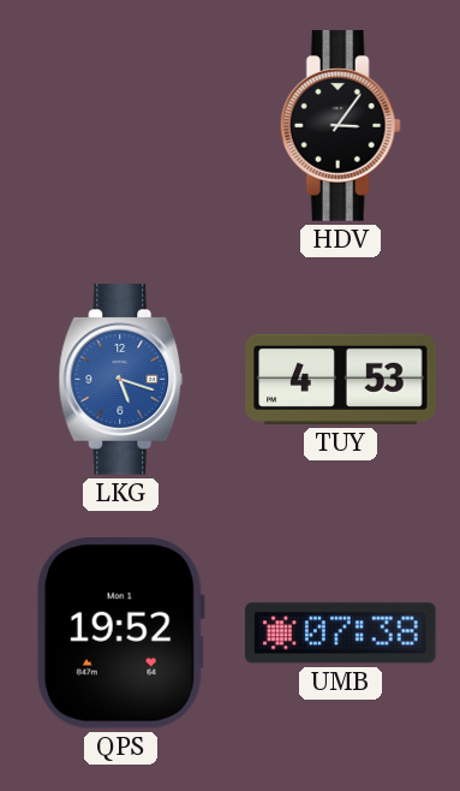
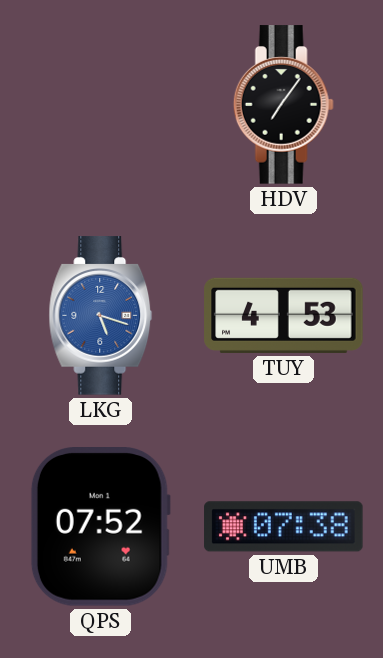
HDV: 3:06 -> 7:06 (283, 105)
QPS: 19:52 -> 07:52 (100, 527)
